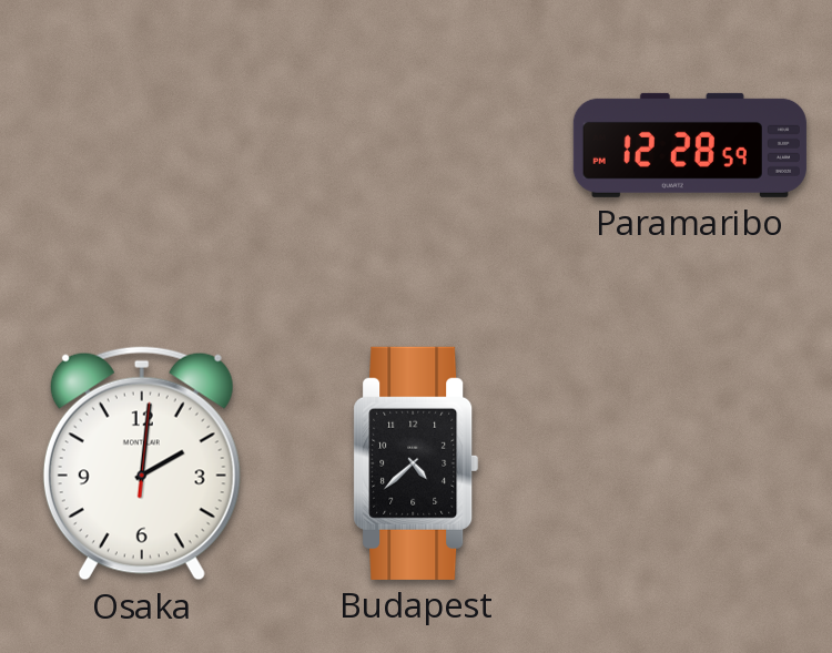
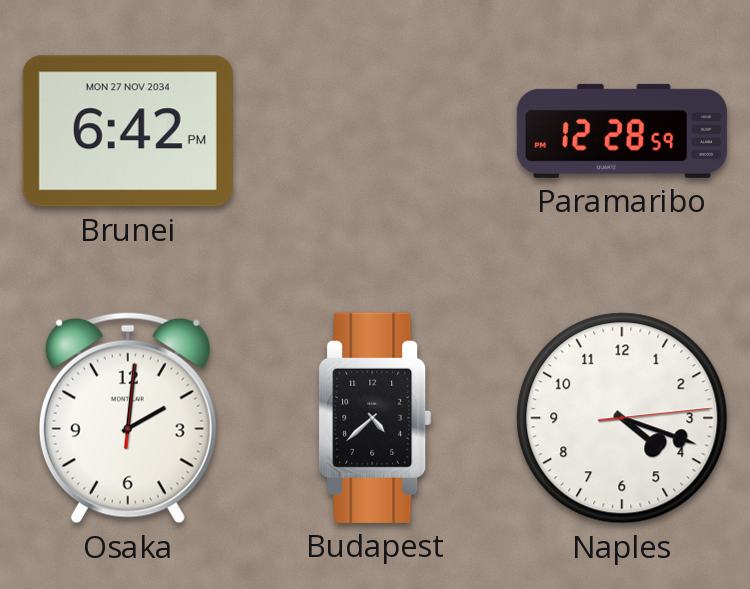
Brunei: none -> 6:42 (128, 131)
Naples: none -> 4:18 (622, 418)
